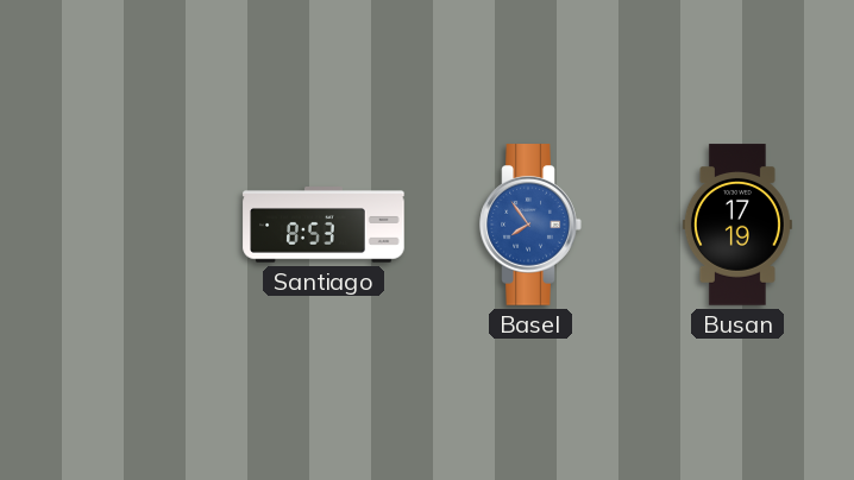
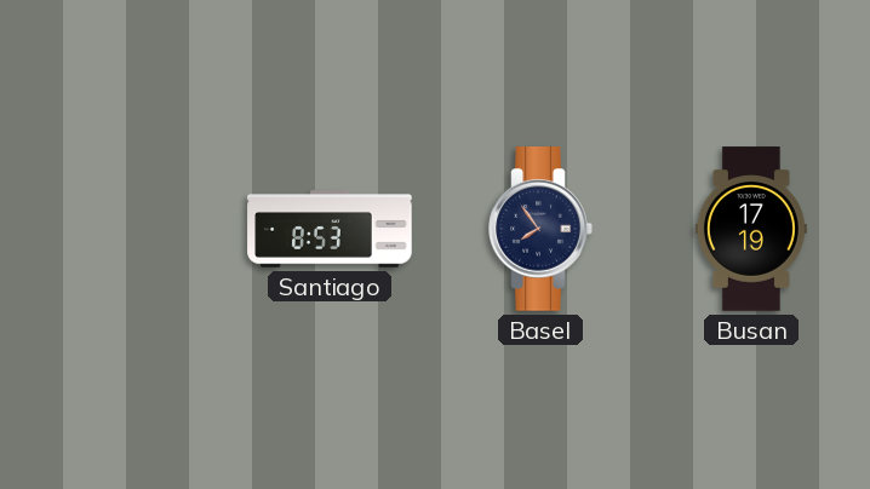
Basel dial: blue -> navy (540, 229)
